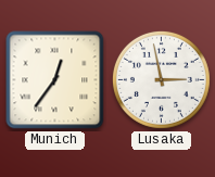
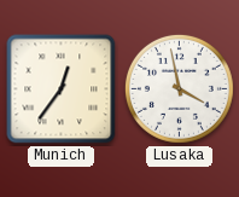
Lusaka: 2:58 -> 3:58 (179, 88)
